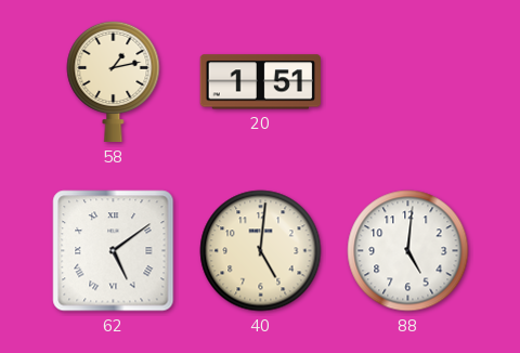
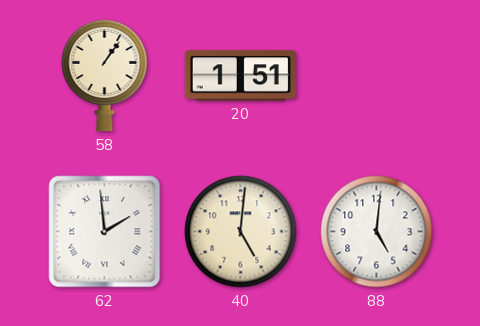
58: 1:13 -> 1:06 (105, 75)
62: 5:09 -> 1:59 (105, 232)
